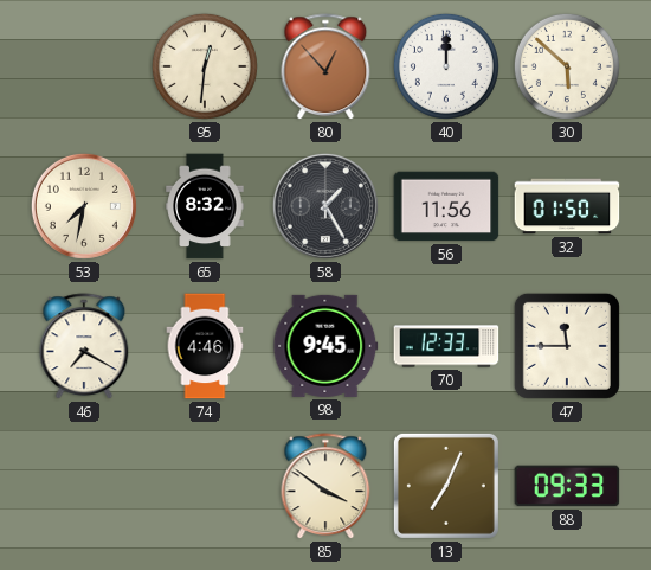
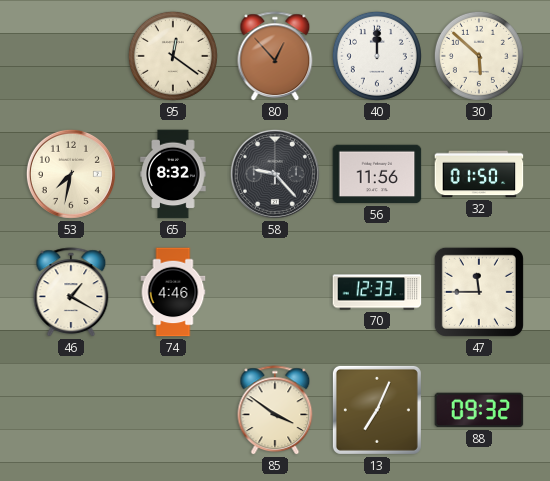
95: 12:31 -> 12:21 (173, 56)
58: 1:25 -> 9:23 (275, 174)
46: 7:20 -> 1:20 (71, 293)
98: 9:45 -> none (325, 346)
88: 09:33 -> 09:32 (479, 410)
